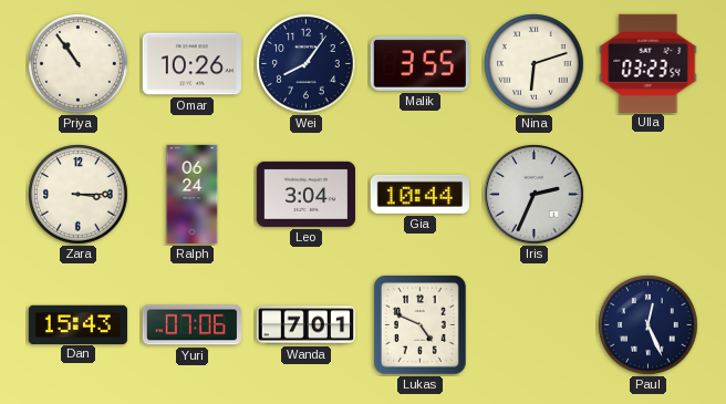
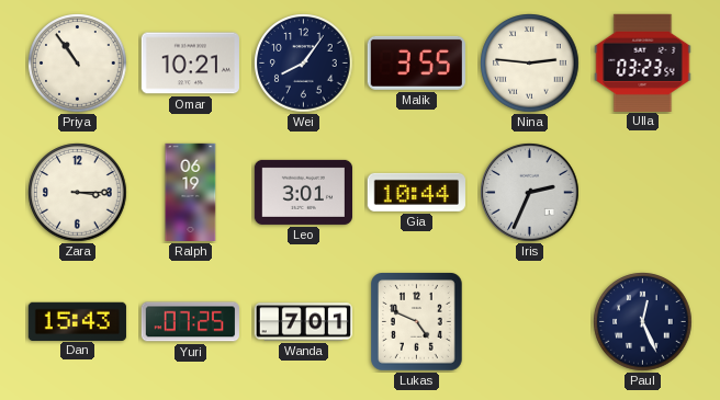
Omar: 10:26 -> 10:21 (190, 64)
Nina: 6:12 -> 2:46 (530, 64)
Ralph: 06:24 -> 06:19 (191, 193)
Leo: 3:04 -> 3:01 (303, 192)
Yuri: 07:06 -> 07:25 (190, 322)
